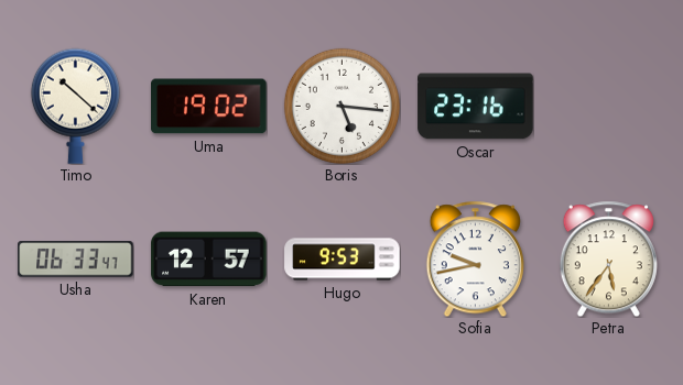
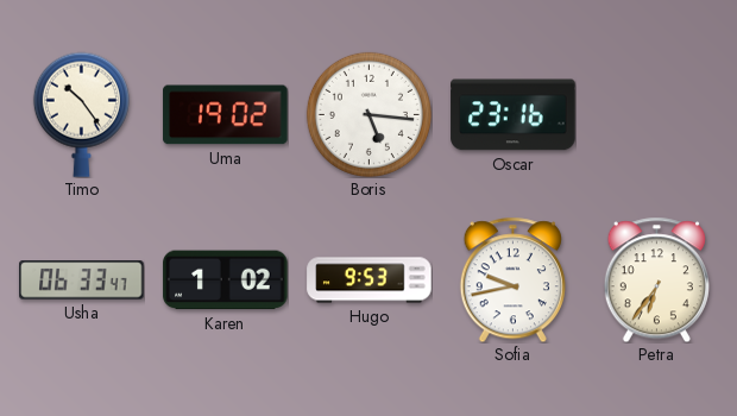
Timo: 10:22 -> 10:24 (81, 114)
Karen: 12:57 -> 1:02 (226, 281)
Petra: 5:36 -> 6:36 (656, 279)
